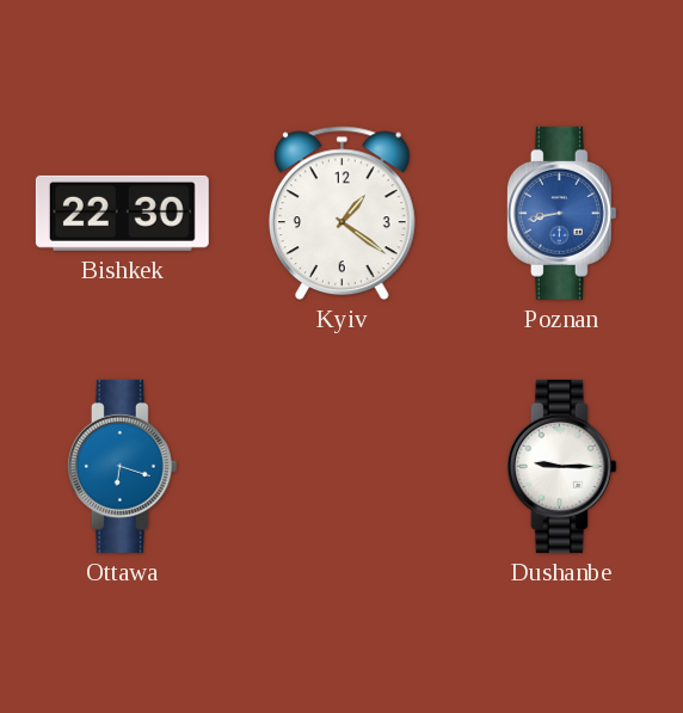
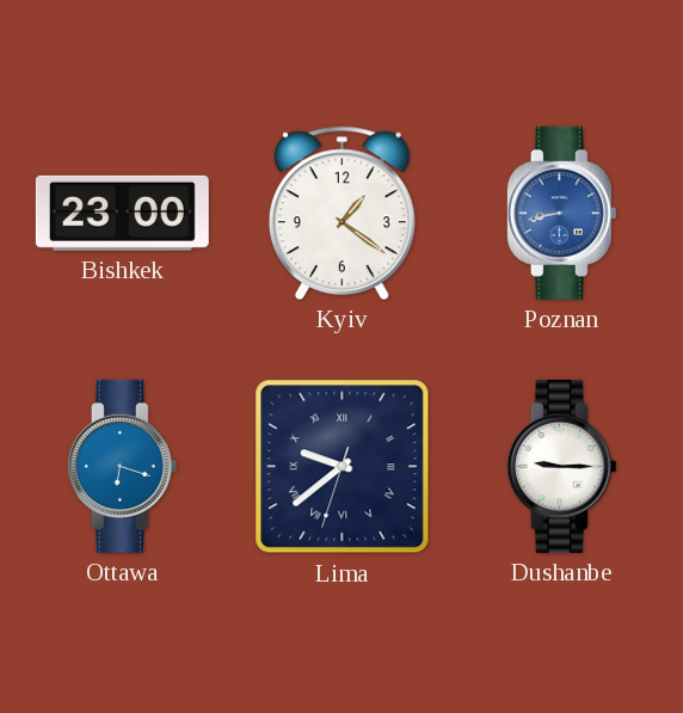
Bishkek: 22:30 -> 23:00 (122, 213)
Lima: none -> 9:38 (343, 467)
